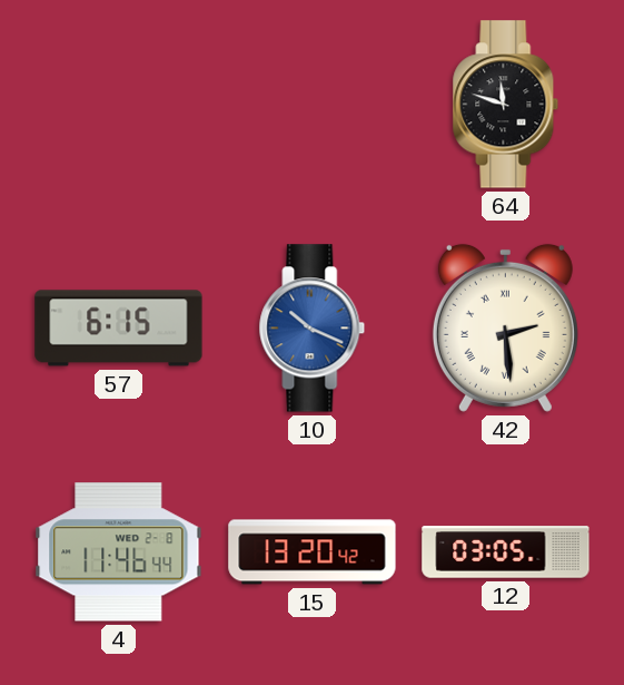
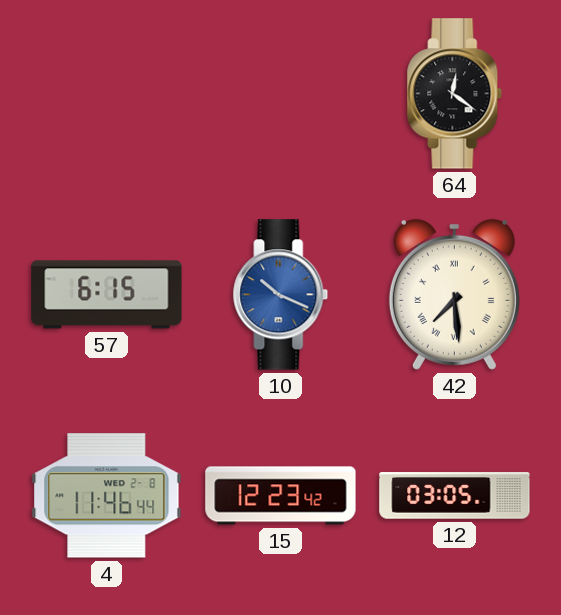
64: 11:48 -> 12:21 (455, 94)
42: 2:29 -> 7:29 (454, 294)
15: 13:20 -> 12:23 (281, 496)
